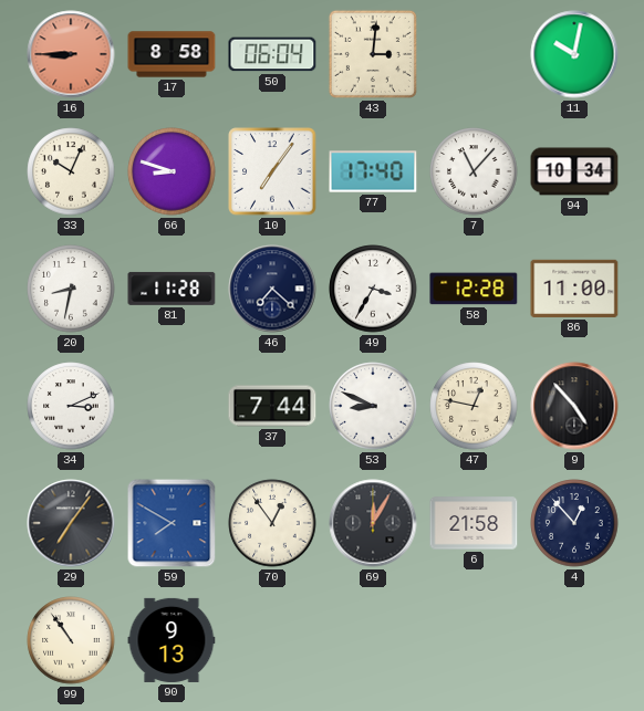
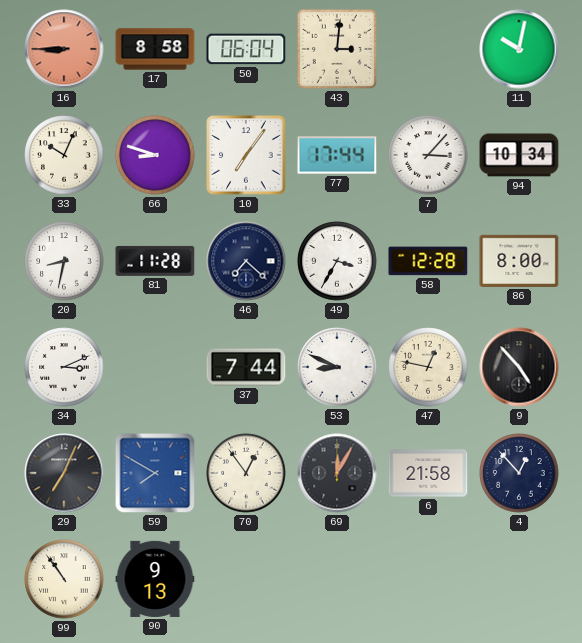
77: 17:40 -> 17:44 (337, 155)
7: 11:07 -> 3:07 (428, 155)
86: 11:00 -> 8:00 (519, 261)
29: 7:06 -> 7:04 (64, 473)
